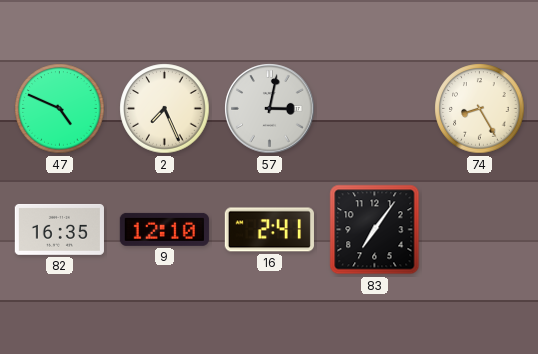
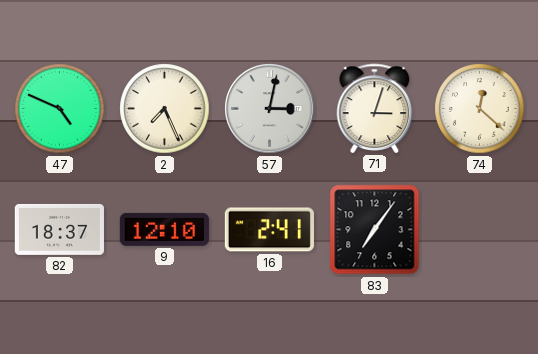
71: none -> 3:03 (375, 108)
74: 8:25 -> 12:22 (480, 109)
82: 16:35 -> 18:37 (59, 229)
